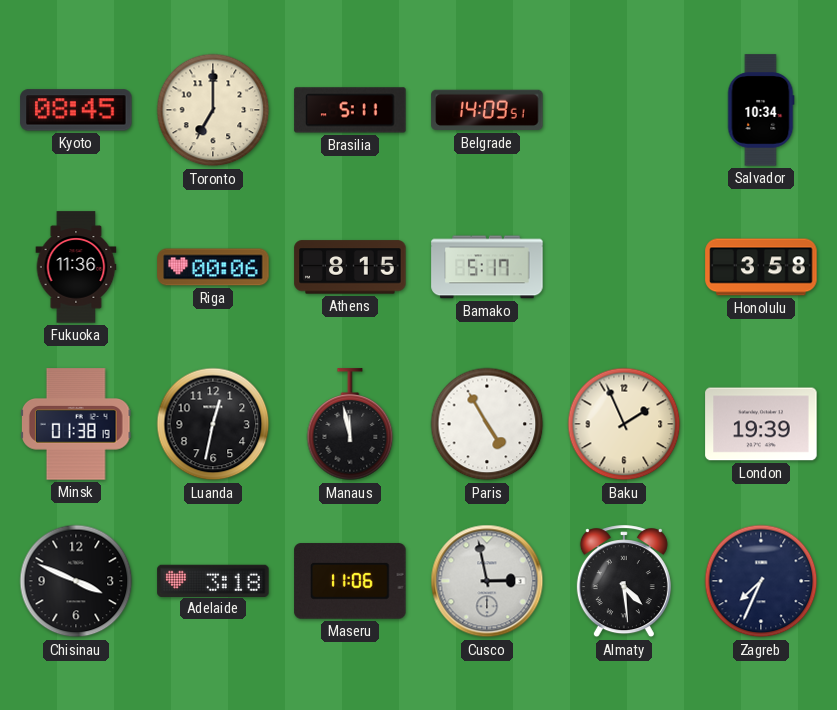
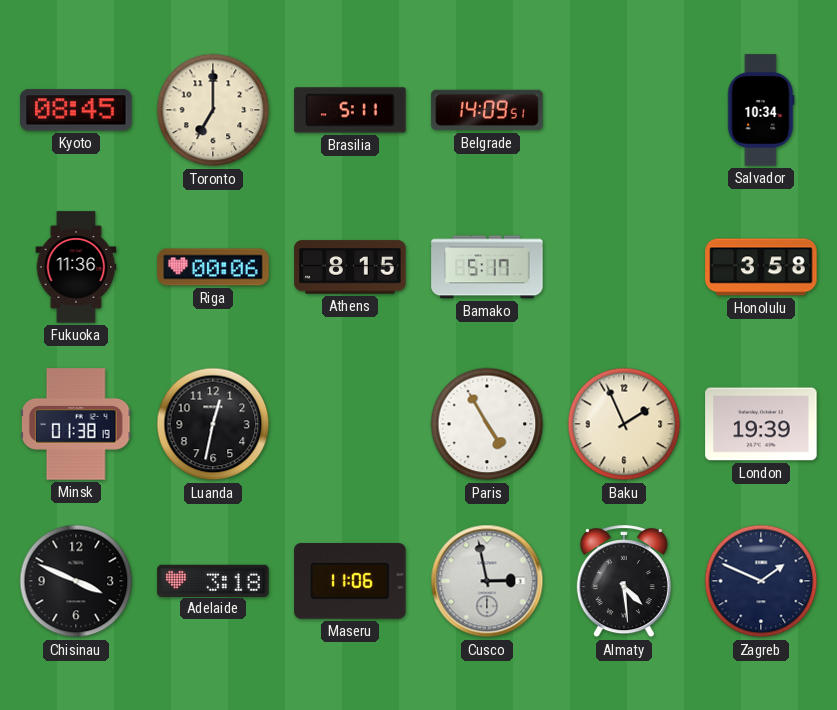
Manaus: 11:58 -> none (350, 425)
Zagreb: 7:34 -> 1:49 (761, 581)
